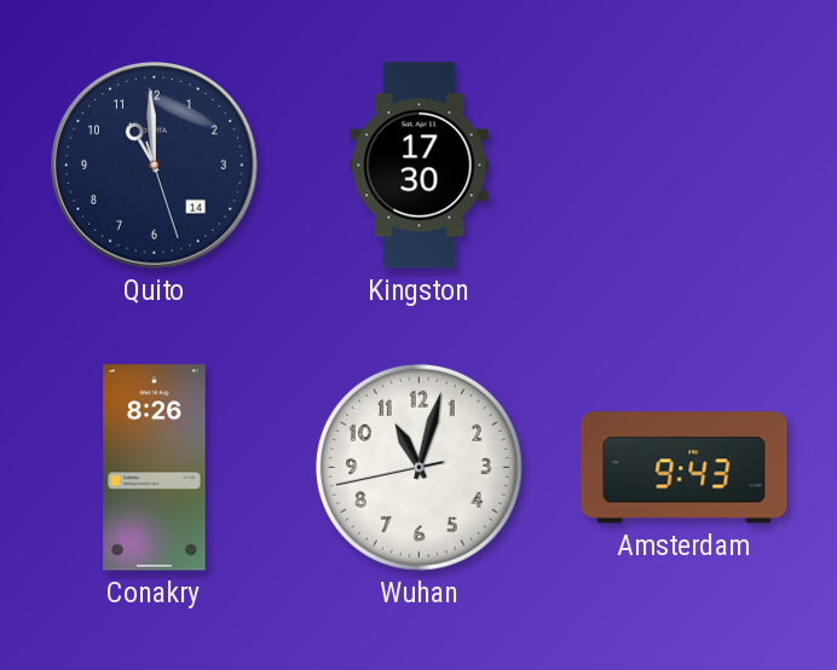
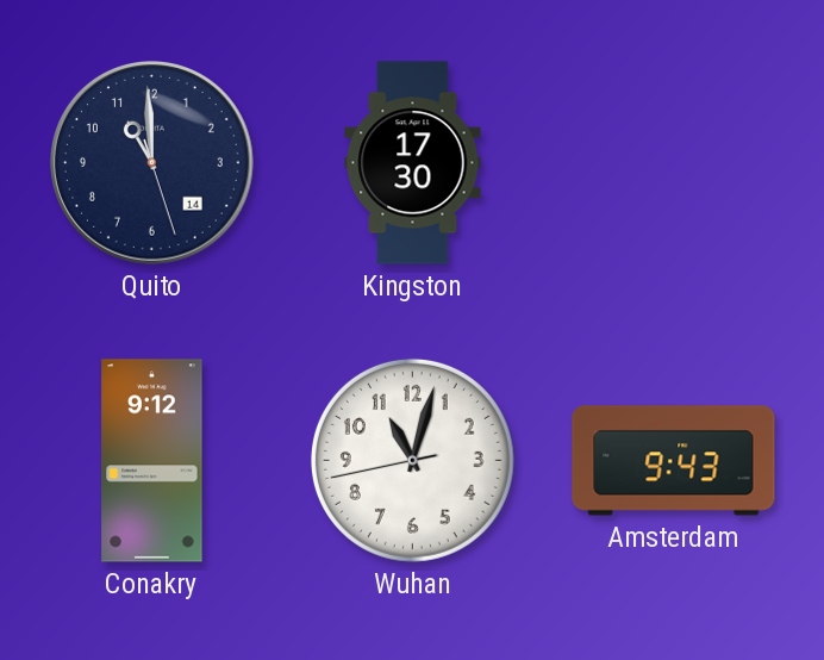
Conakry: 8:26 -> 9:12 (152, 461)
